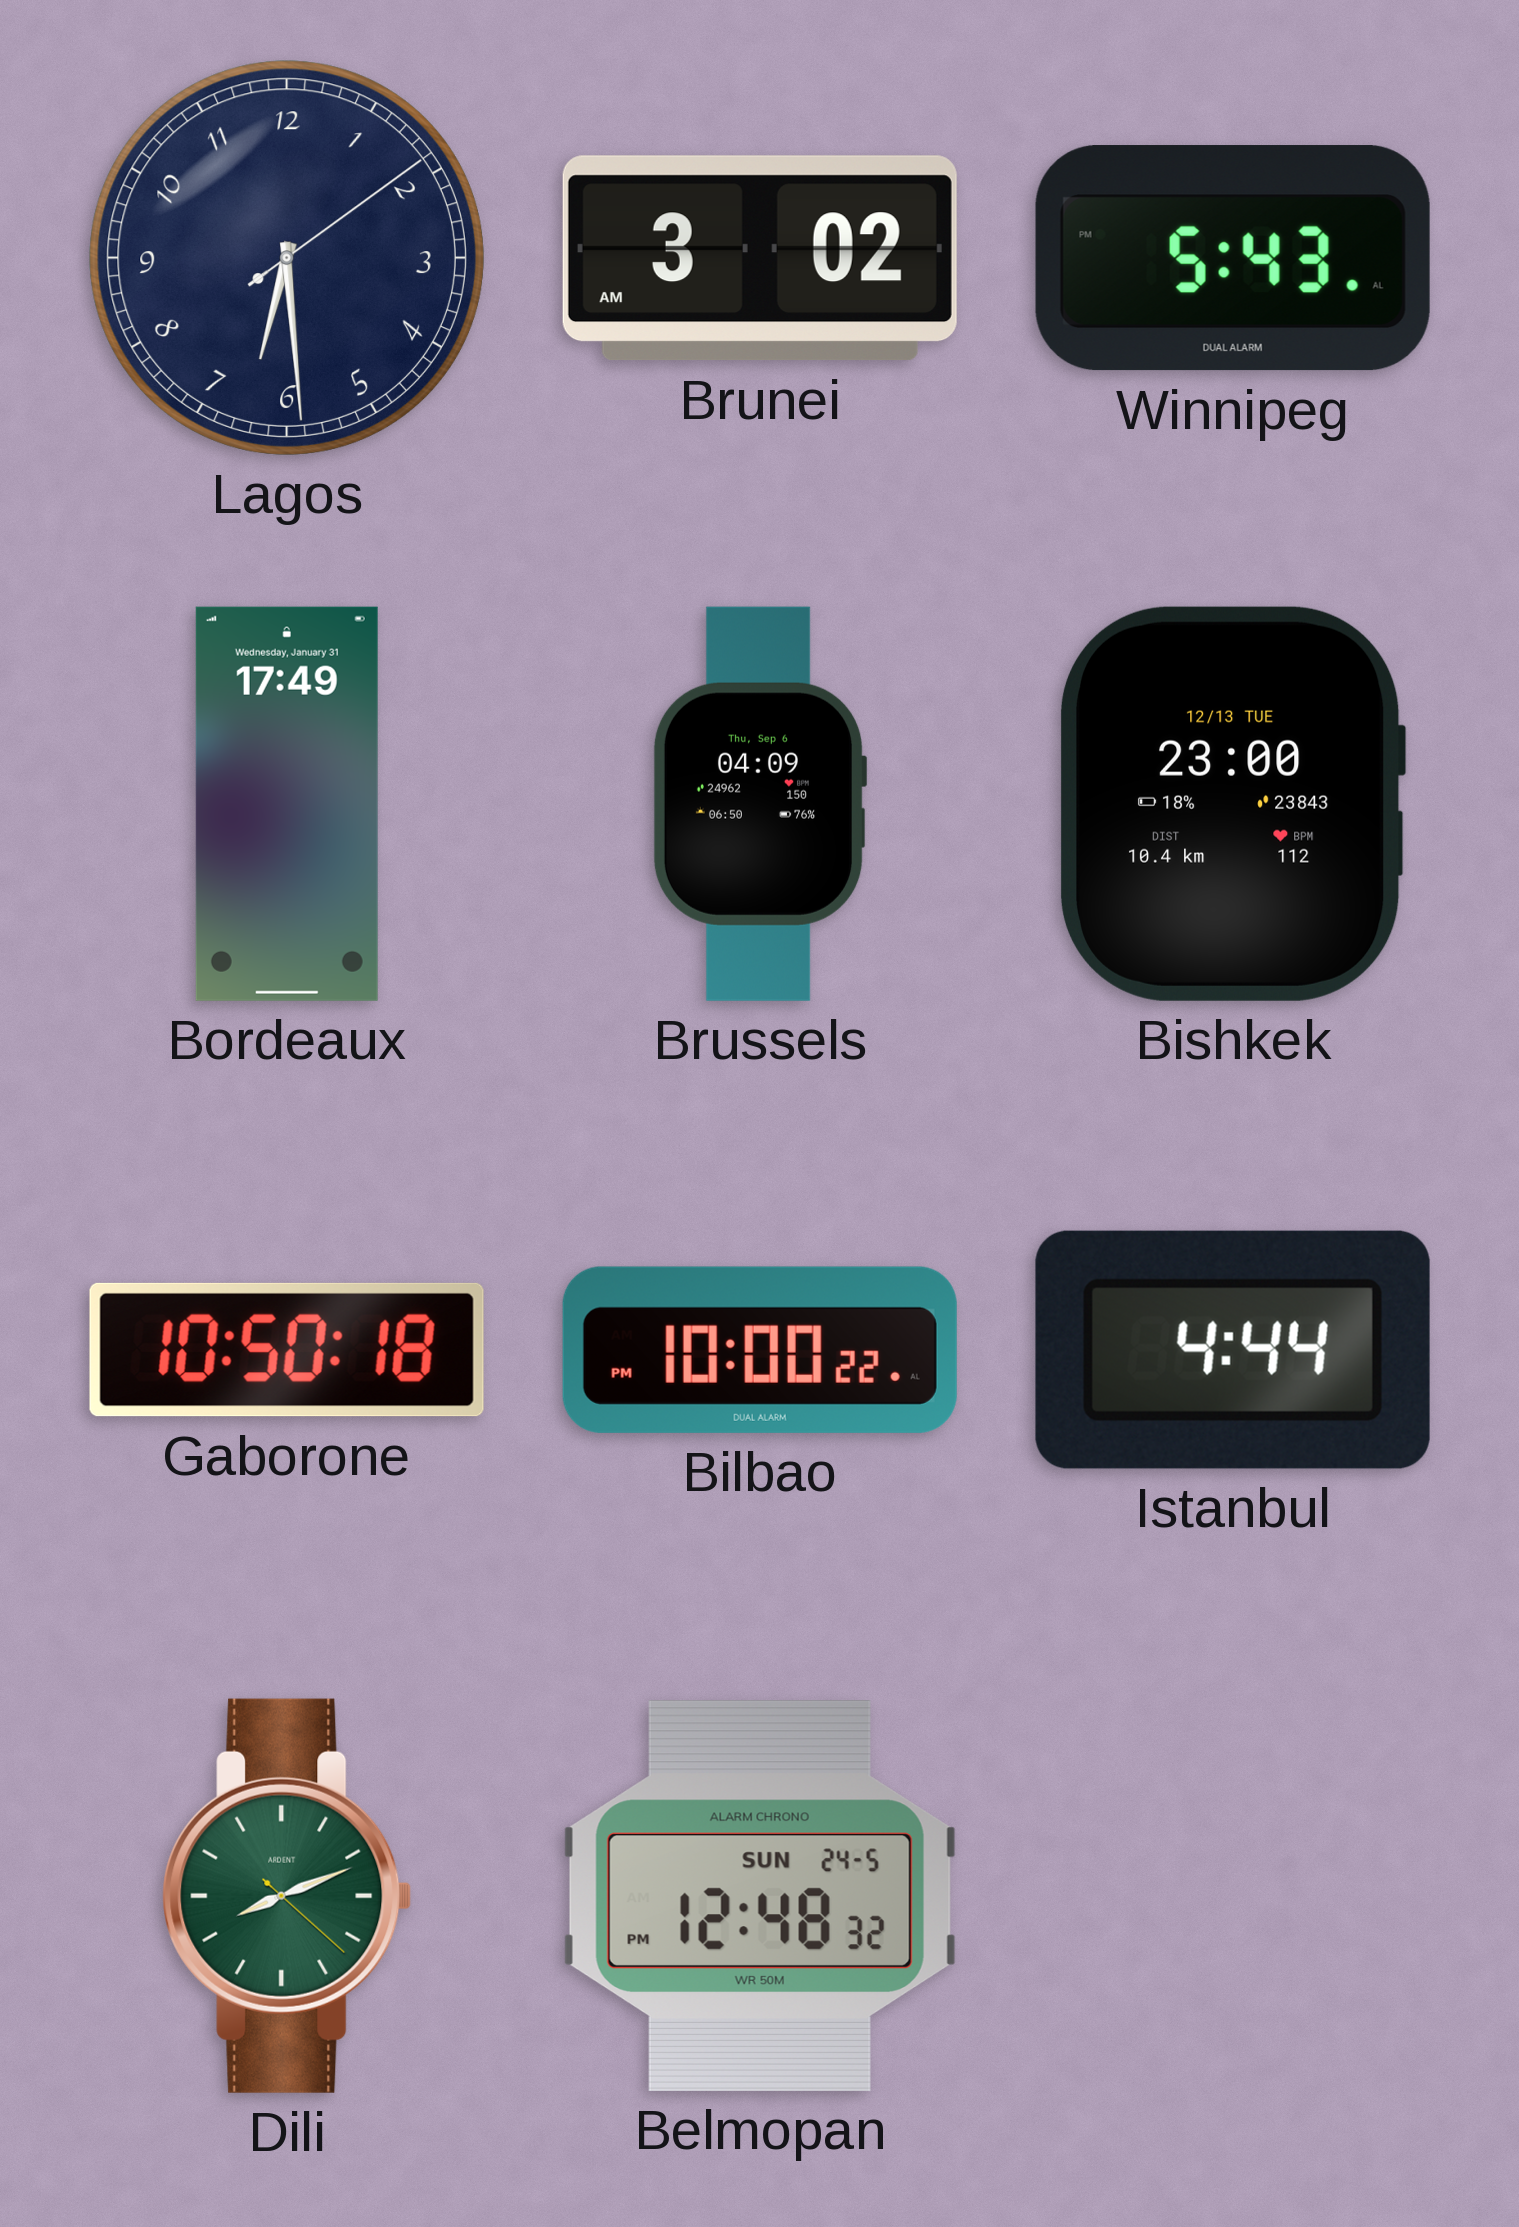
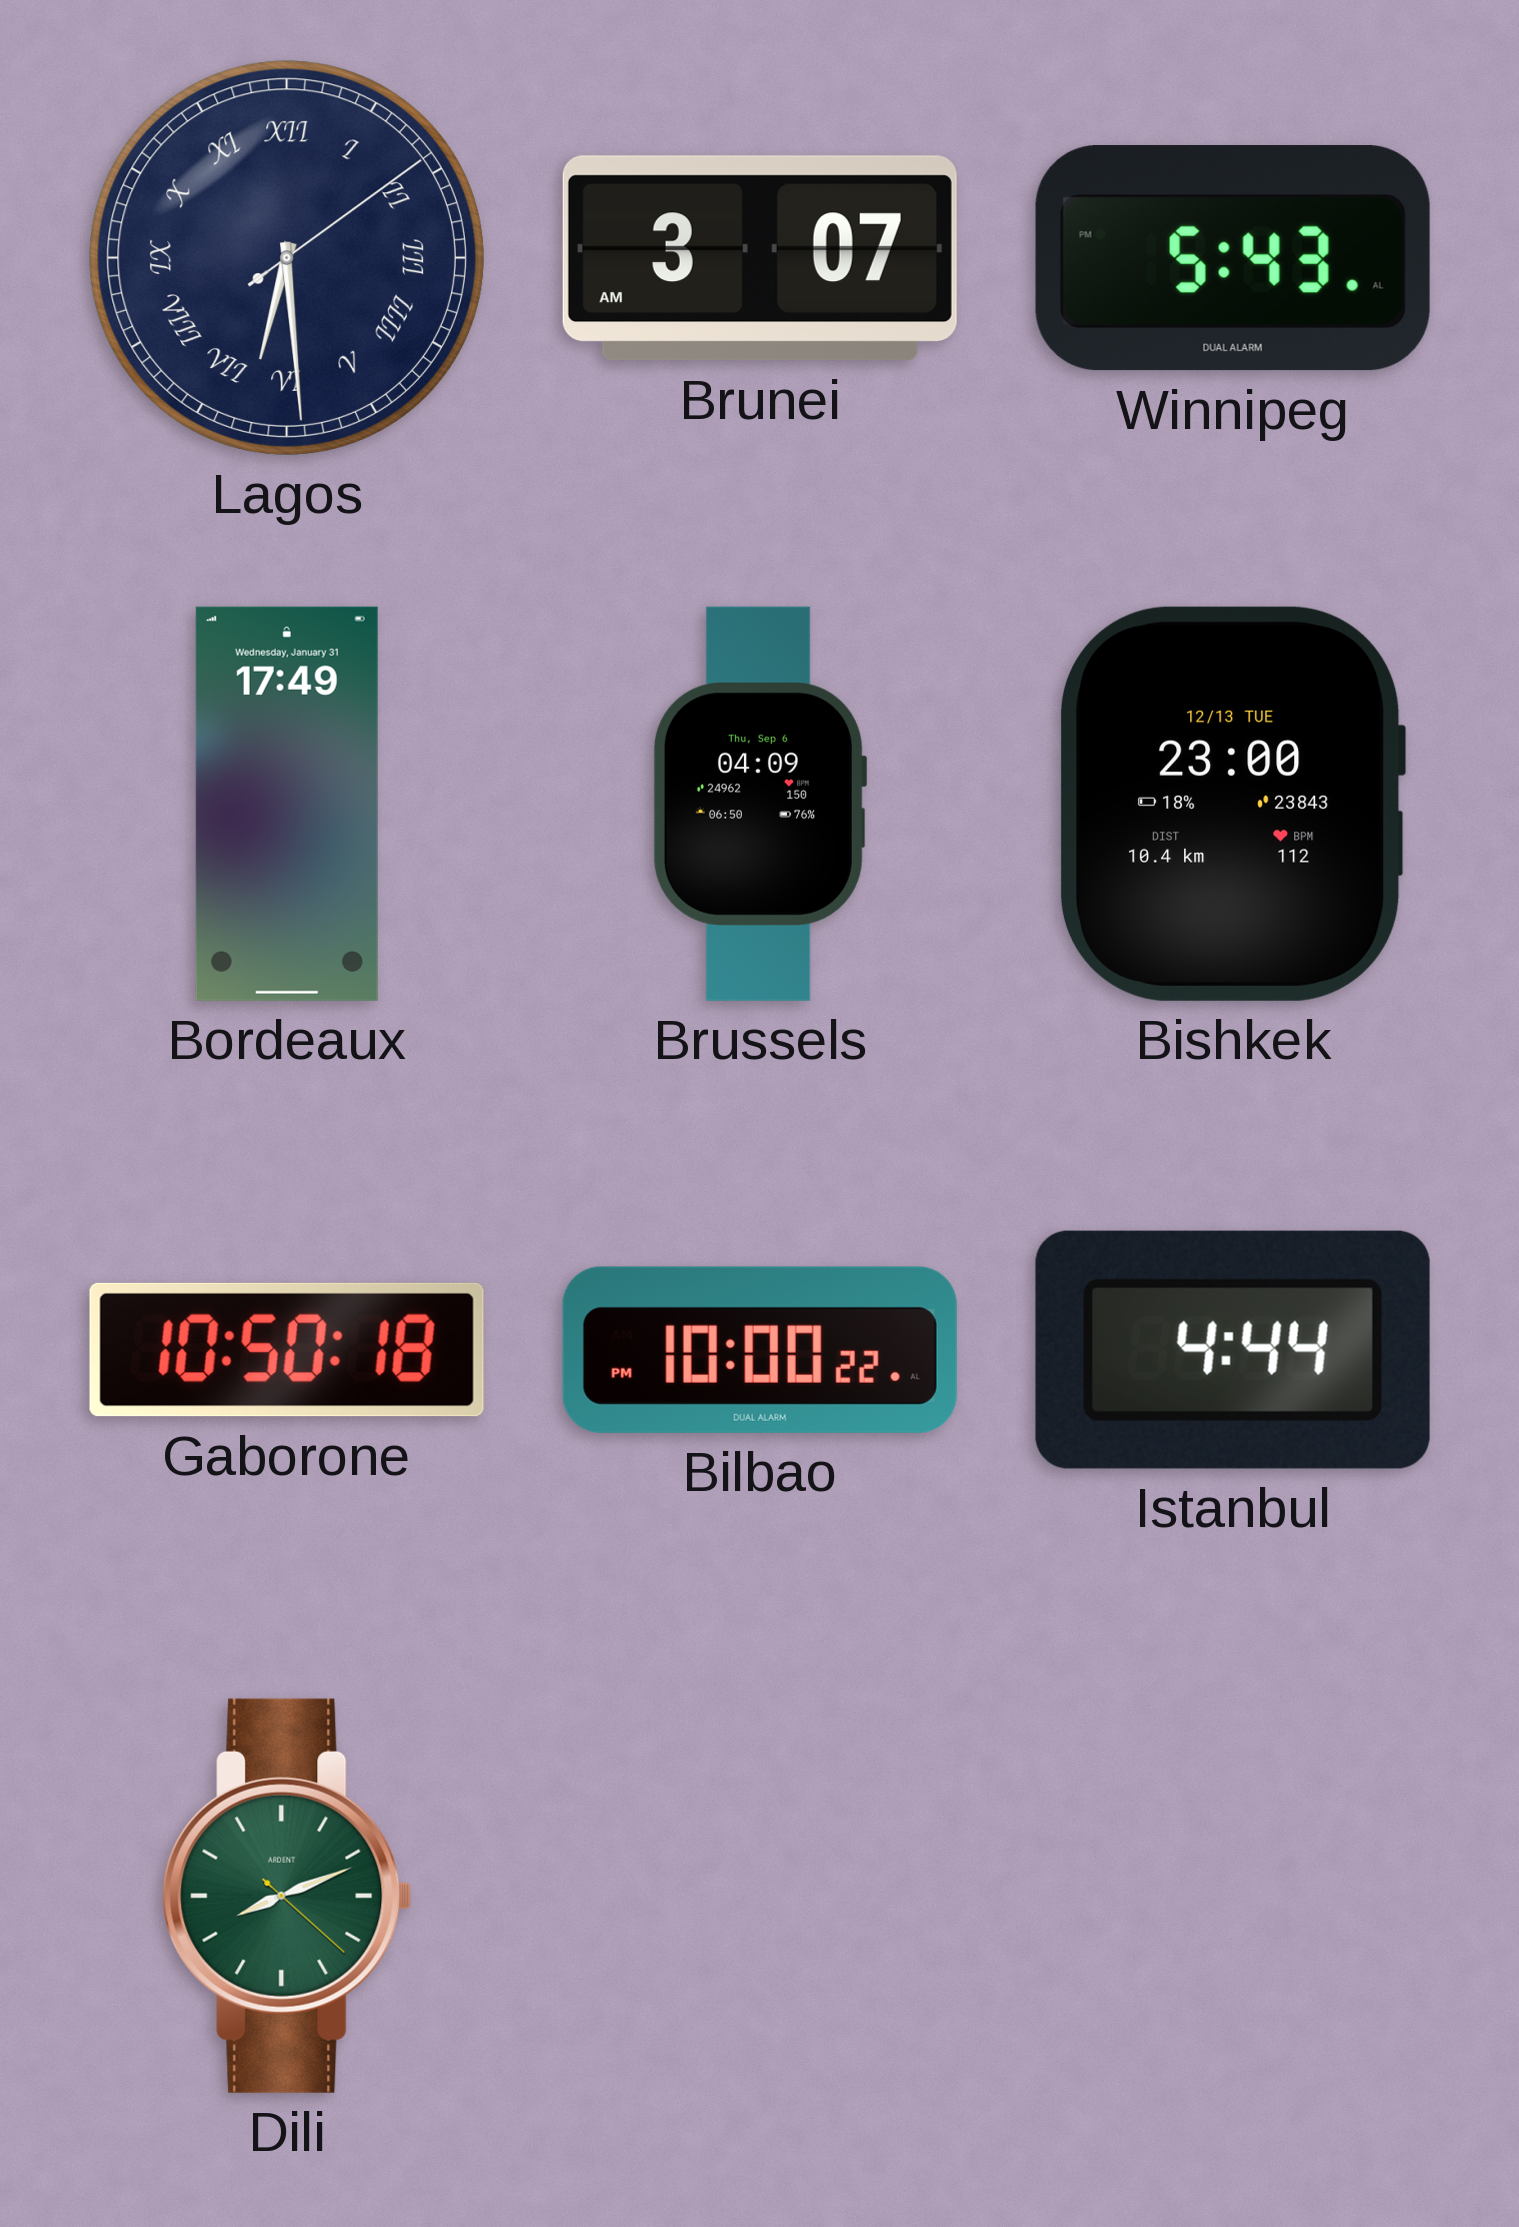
Lagos numerals: Arabic -> Roman (287, 258)
Brunei: 3:02 -> 3:07 (760, 258)
Belmopan: 12:48 -> none (760, 1896)
